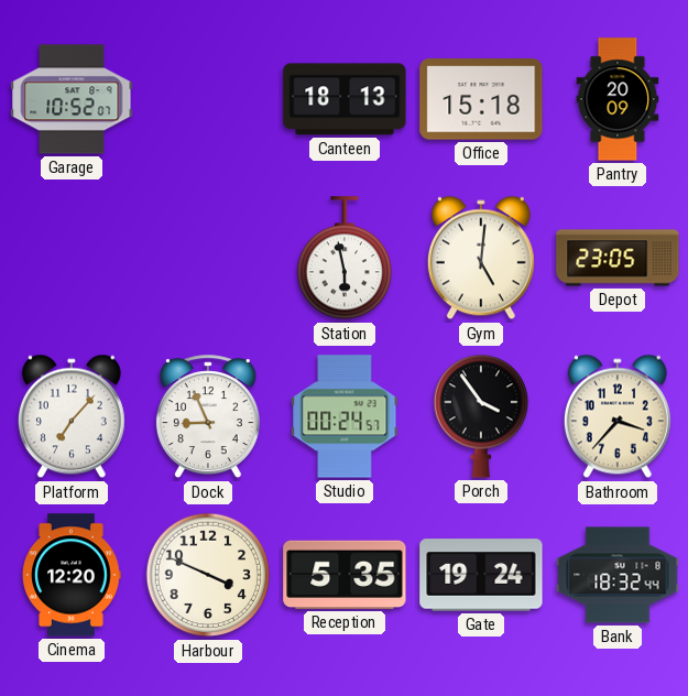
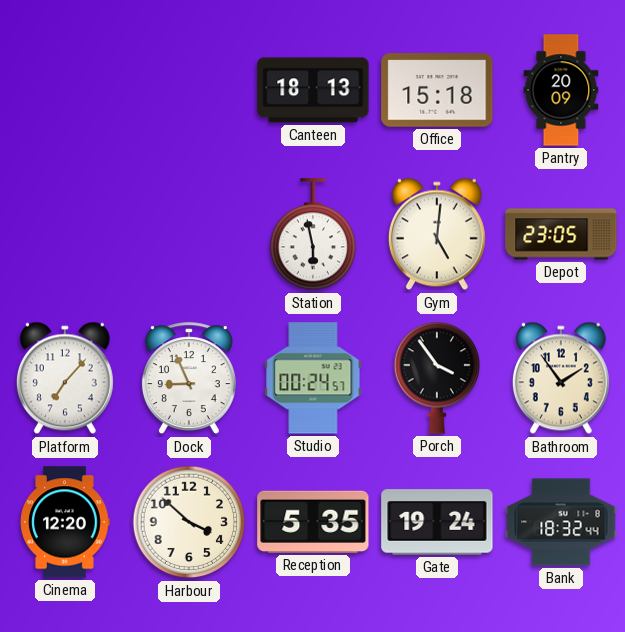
Garage: 10:52 -> none (72, 99)
Bathroom: 3:37 -> 1:54 (561, 378)
Harbour: 3:49 -> 3:52 (189, 522)
